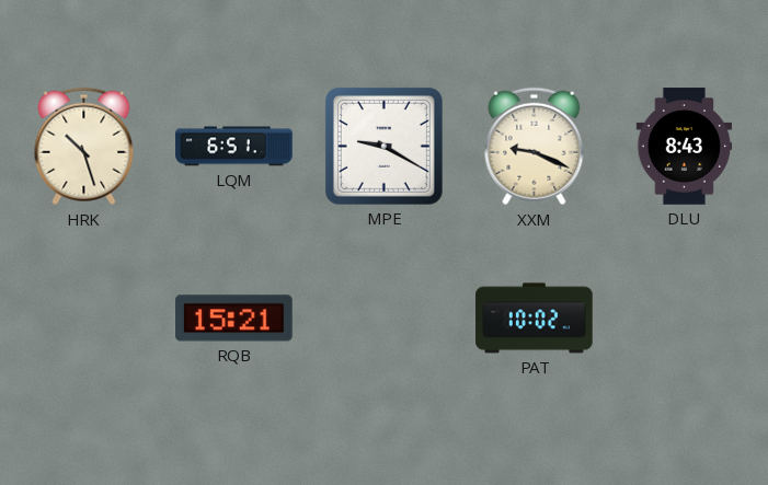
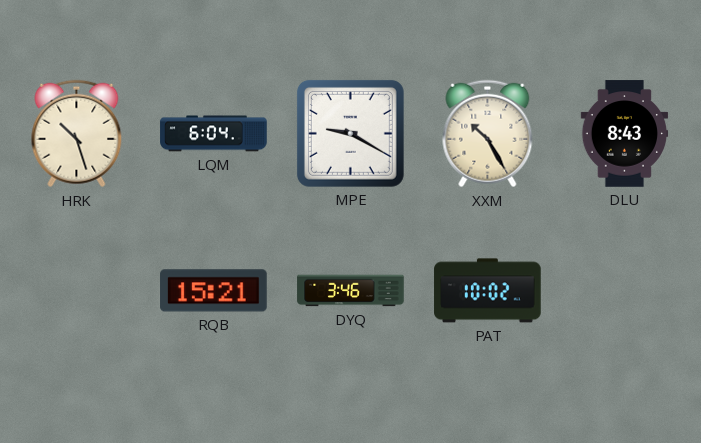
LQM: 6:51 -> 6:04 (214, 134)
XXM: 9:19 -> 10:25 (488, 134)
DYQ: none -> 3:46 (351, 291)
